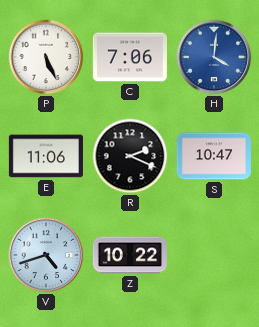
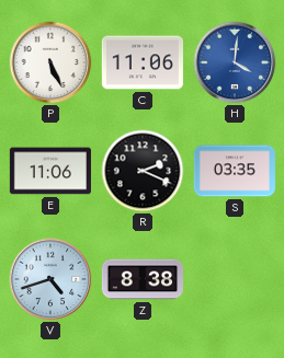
C: 7:06 -> 11:06 (143, 62)
S: 10:47 -> 03:35 (235, 171)
Z: 10:22 -> 8:38 (143, 279)
